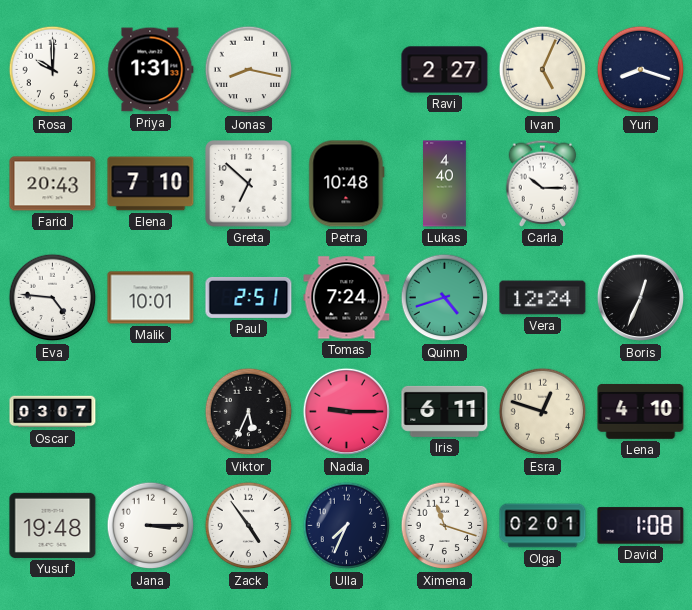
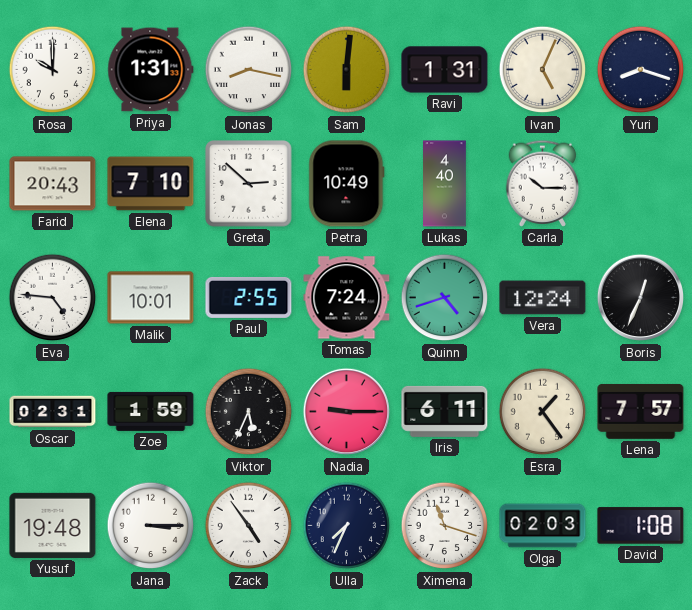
Sam: none -> 6:01 (347, 70)
Ravi: 2:27 -> 1:31 (445, 70)
Greta: 6:52 -> 2:52 (249, 184)
Petra: 10:48 -> 10:49 (347, 184)
Paul: 2:51 -> 2:55 (249, 297)
Oscar: 03:07 -> 02:31 (53, 412)
Zoe: none -> 1:59 (151, 411)
Esra: 12:48 -> 1:24 (543, 412)
Lena: 4:10 -> 7:57 (641, 411)
Olga: 02:01 -> 02:03 (543, 526)
